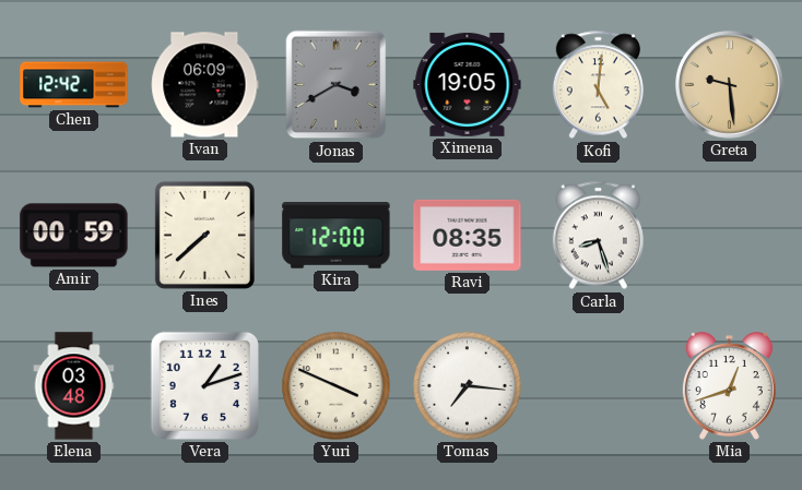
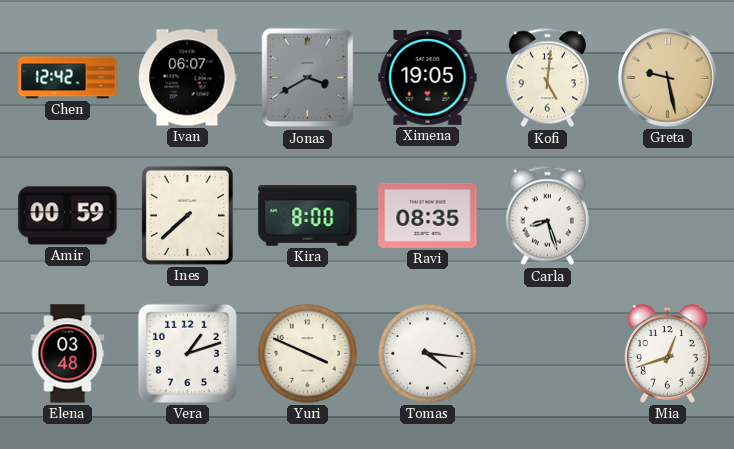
Ivan: 06:09 -> 06:07 (188, 78)
Greta: 9:29 -> 9:28 (668, 78)
Kira: 12:00 -> 8:00 (308, 216)
Tomas: 7:16 -> 4:16 (428, 354)
